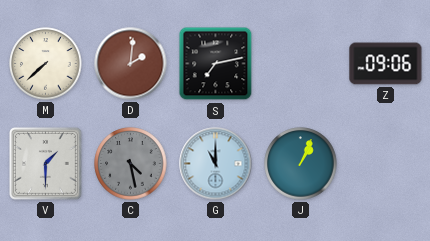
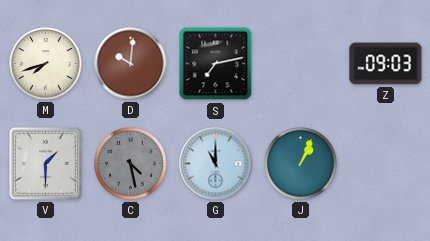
M: 7:38 -> 7:42 (46, 64)
D: 2:01 -> 10:01 (131, 64)
Z: 09:06 -> 09:03 (386, 64)
